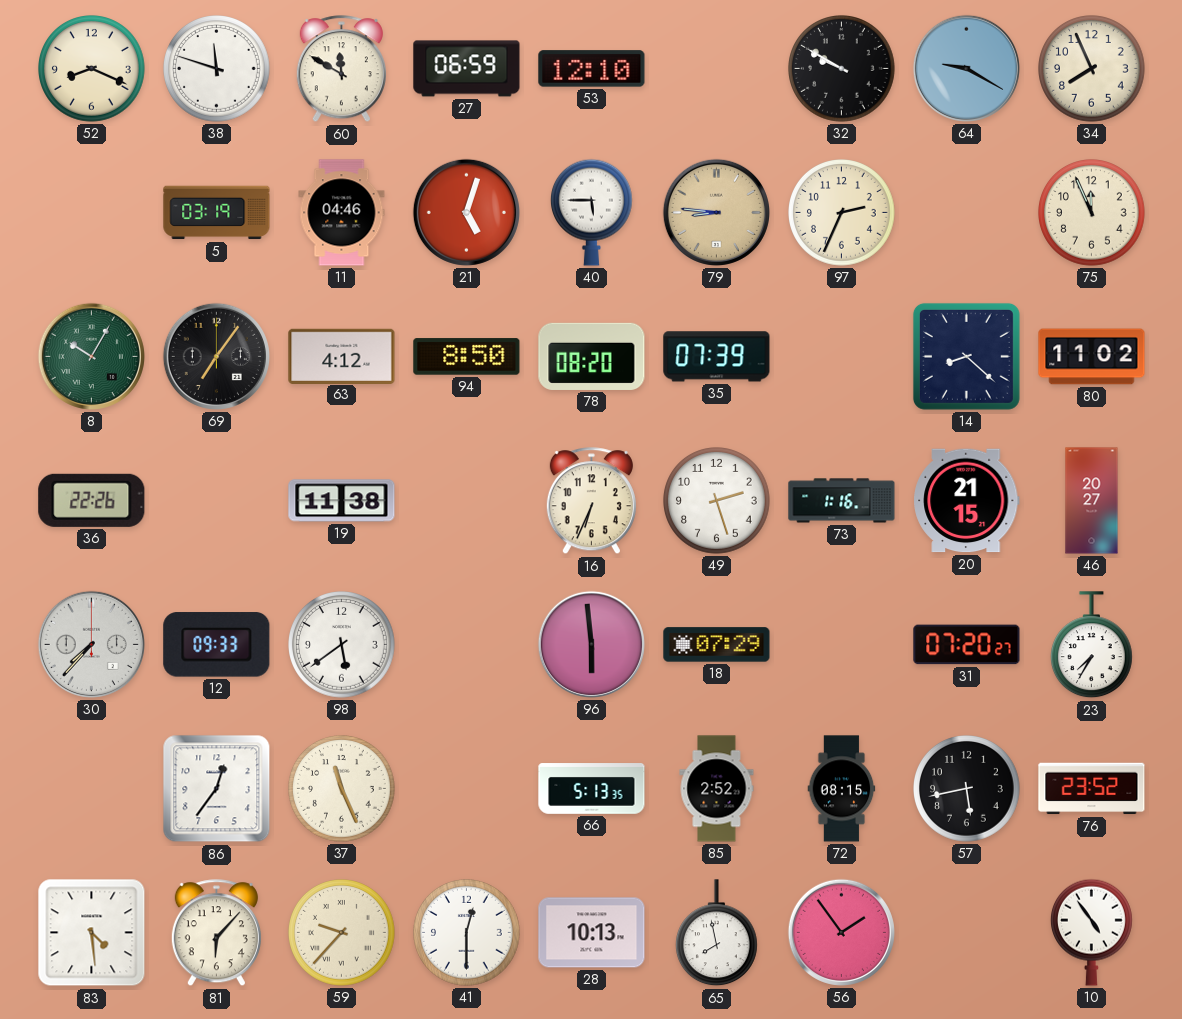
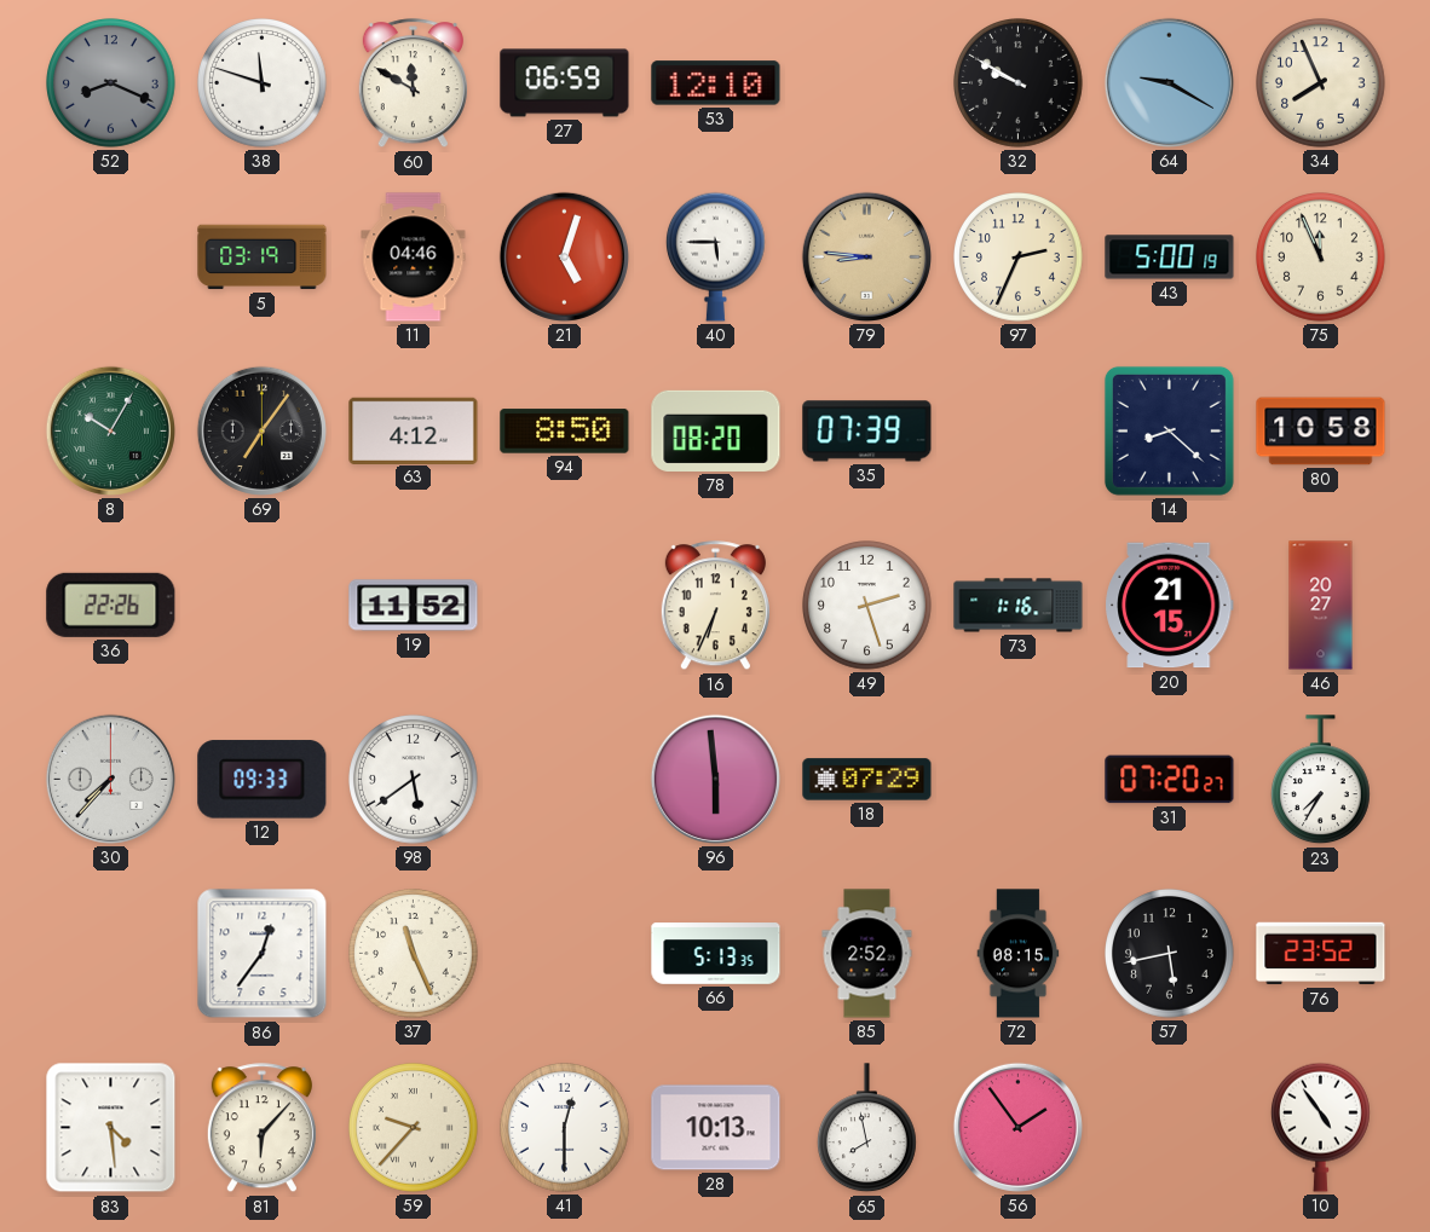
52 dial: cream -> grey (111, 83)
43: none -> 5:00 (1170, 258)
80: 11:02 -> 10:58 (1321, 432)
19: 11:38 -> 11:52 (414, 606)
